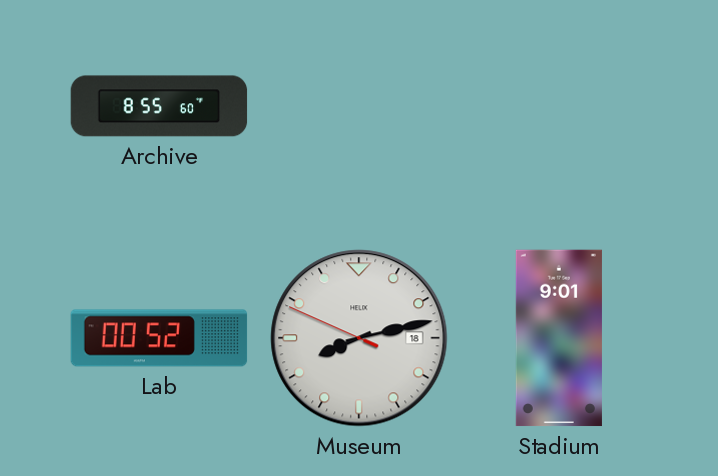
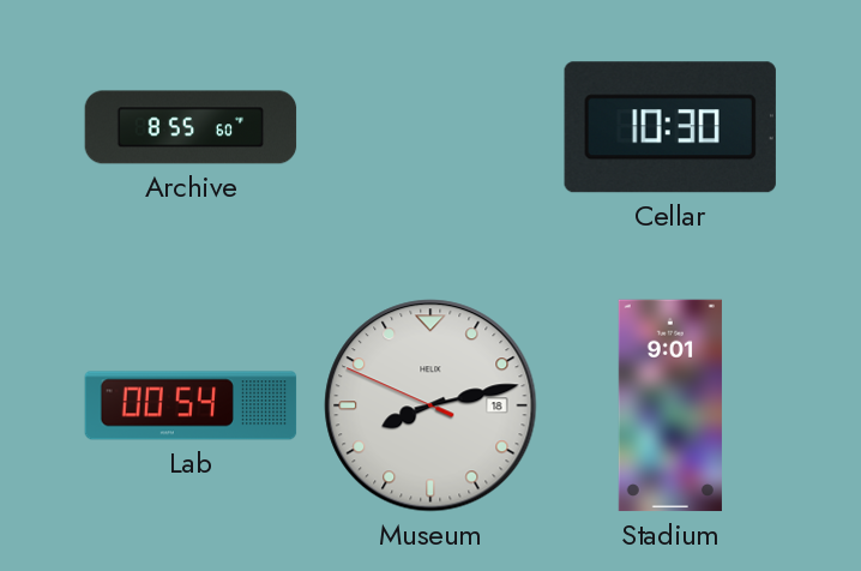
Cellar: none -> 10:30 (670, 127)
Lab: 00:52 -> 00:54 (191, 405)
